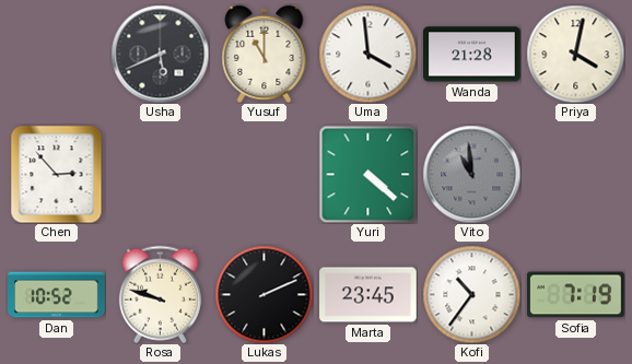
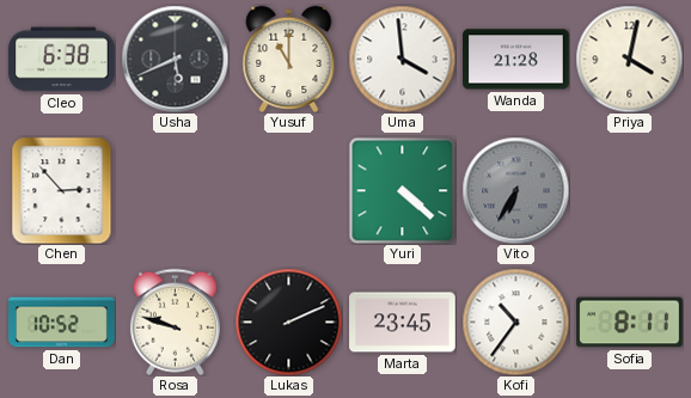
Cleo: none -> 6:38 (62, 60)
Vito: 10:59 -> 6:35 (515, 190)
Sofia: 7:19 -> 8:11 (630, 323)
